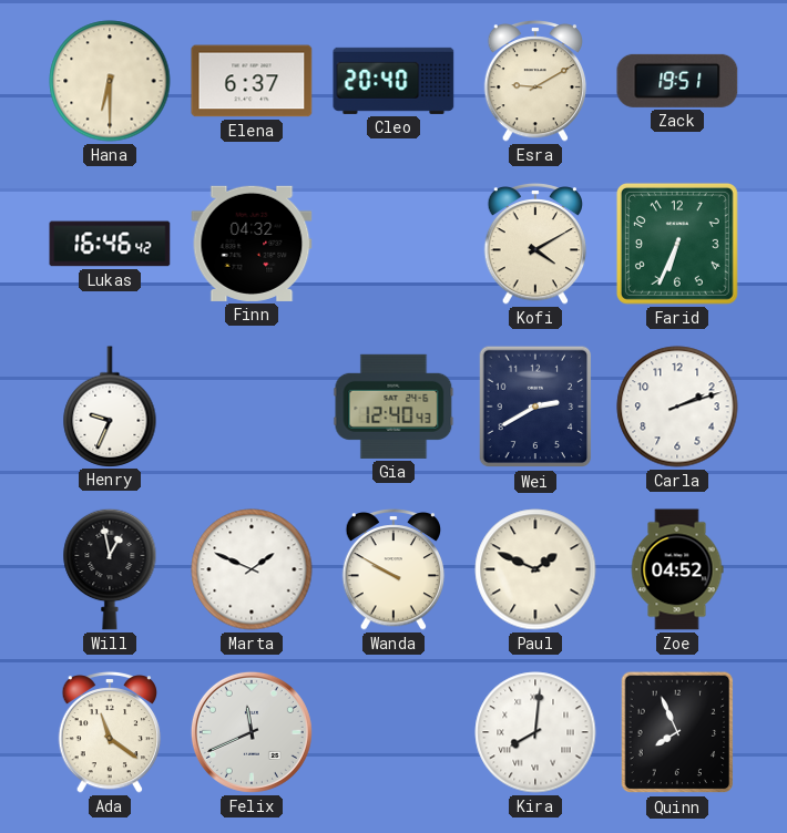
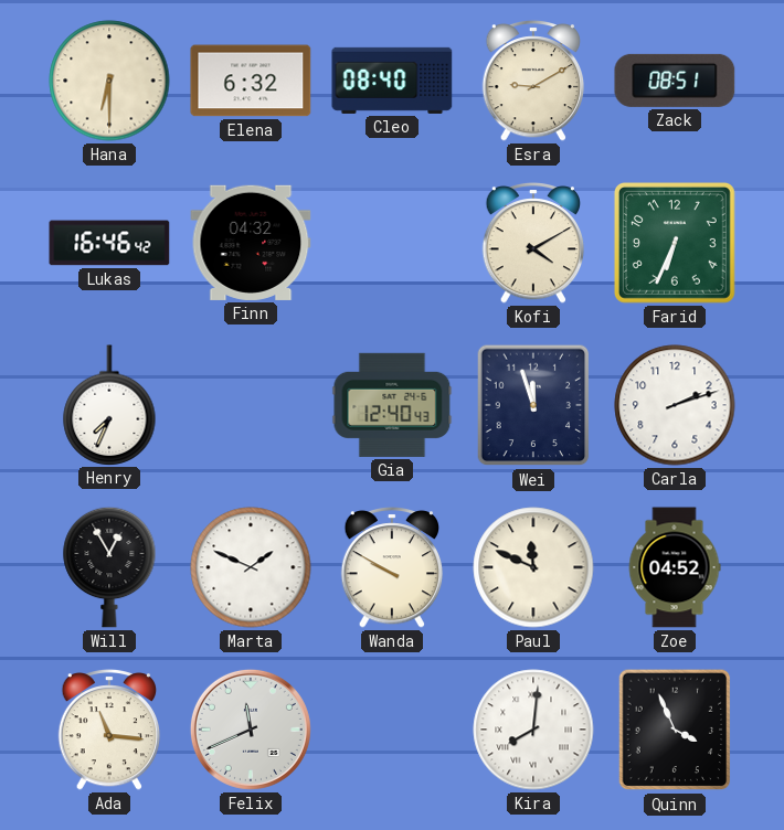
Elena: 6:37 -> 6:32 (251, 81)
Cleo: 20:40 -> 08:40 (392, 81)
Zack: 19:51 -> 08:51 (675, 81)
Henry: 9:34 -> 7:34 (109, 405)
Wei: 2:40 -> 11:57 (533, 405)
Will: 12:58 -> 12:55 (109, 567)
Paul: 1:49 -> 11:49 (533, 567)
Ada: 11:21 -> 11:16 (109, 730)
Quinn: 7:56 -> 3:56 (675, 730)
